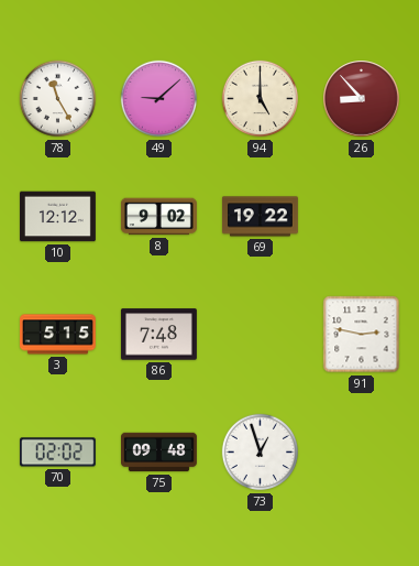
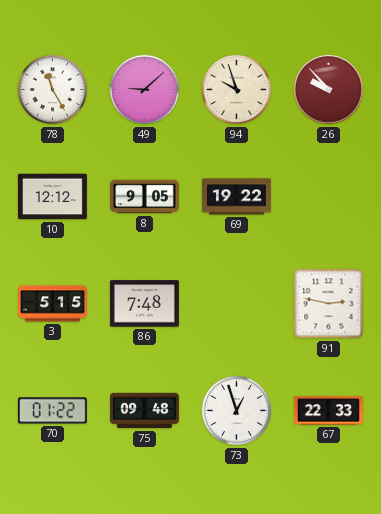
94: 5:00 -> 9:57 (237, 90)
26: 8:53 -> 9:53 (329, 90)
8: 9:02 -> 9:05 (145, 197)
70: 02:02 -> 01:22 (52, 411)
67: none -> 22:33 (329, 411)
